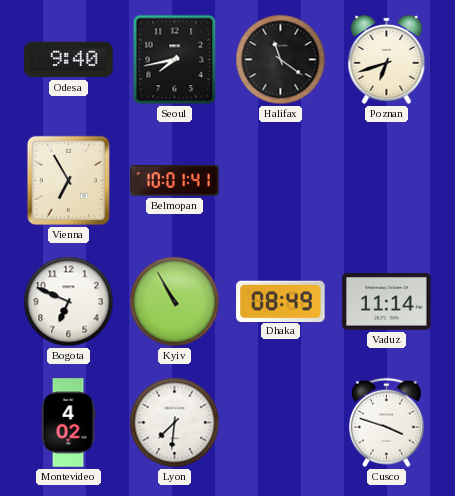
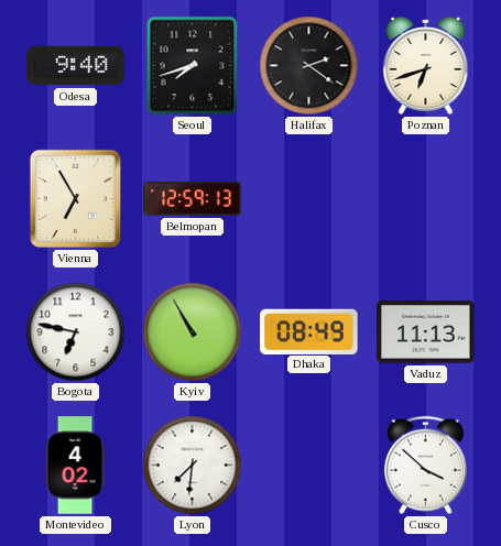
Seoul: 7:43 -> 7:42 (193, 66)
Halifax: 11:21 -> 2:21 (309, 66)
Belmopan: 10:01 -> 12:59 (193, 199)
Bogota: 6:49 -> 6:47 (76, 332)
Vaduz: 11:14 -> 11:13 (426, 332)
Cusco: 3:48 -> 3:52 (425, 466)
